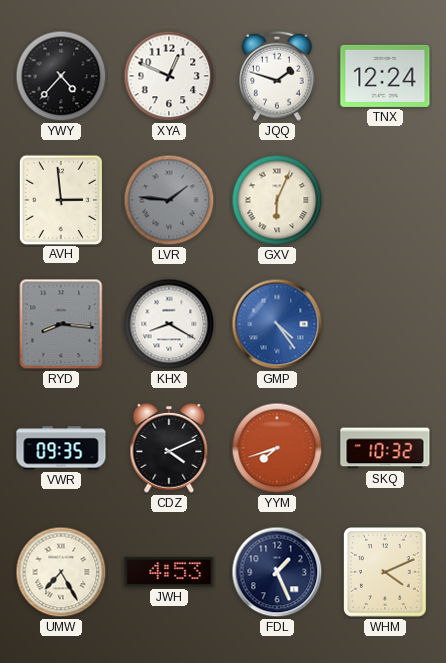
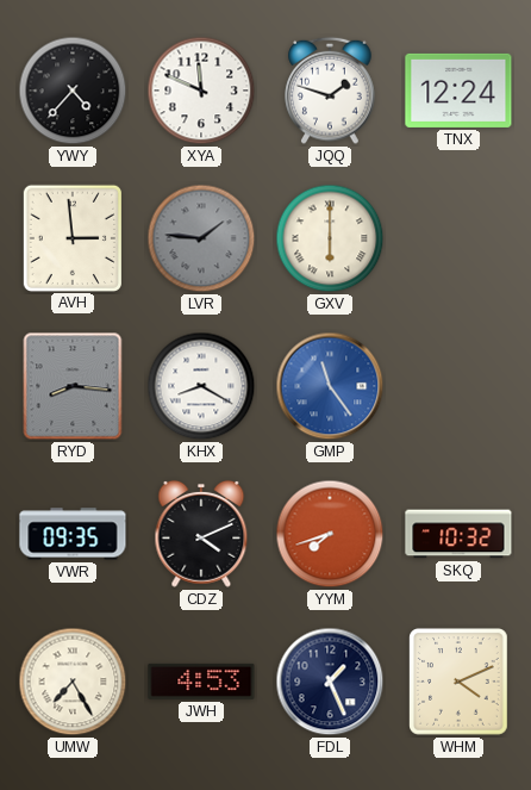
XYA: 12:49 -> 11:49 (201, 91)
GXV: 6:04 -> 6:00 (330, 238)
GMP: 4:24 -> 11:24 (330, 386)
